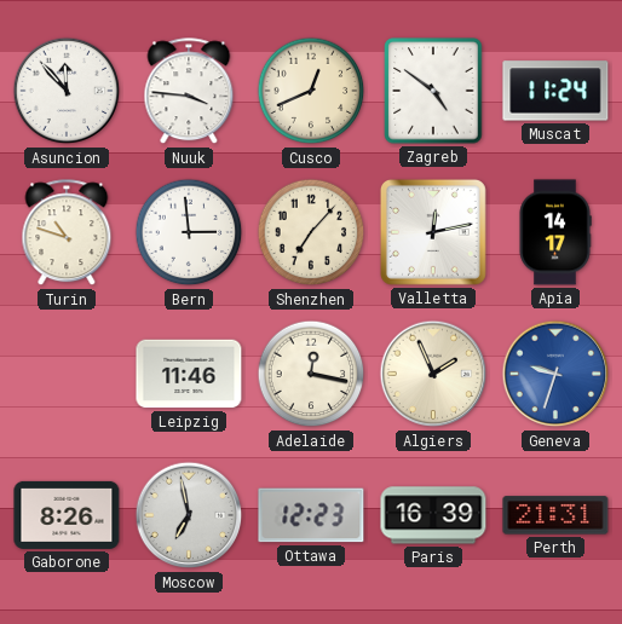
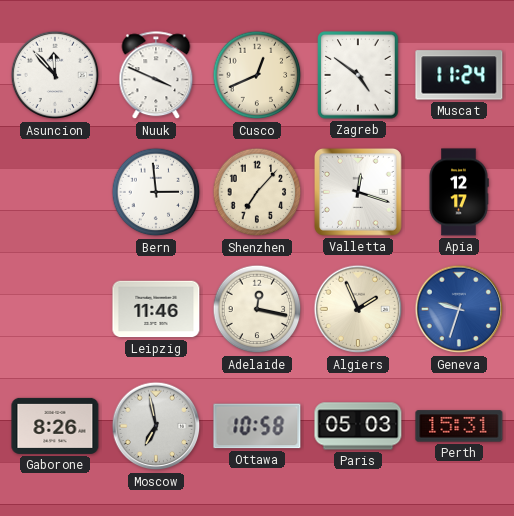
Nuuk: 3:46 -> 3:49 (156, 76)
Turin: 10:48 -> none (67, 233)
Valletta: 12:13 -> 12:18 (358, 192)
Apia: 14:17 -> 12:17 (459, 192)
Ottawa: 12:23 -> 10:58 (257, 426)
Paris: 16:39 -> 05:03 (358, 426)
Perth: 21:31 -> 15:31 (459, 426)
